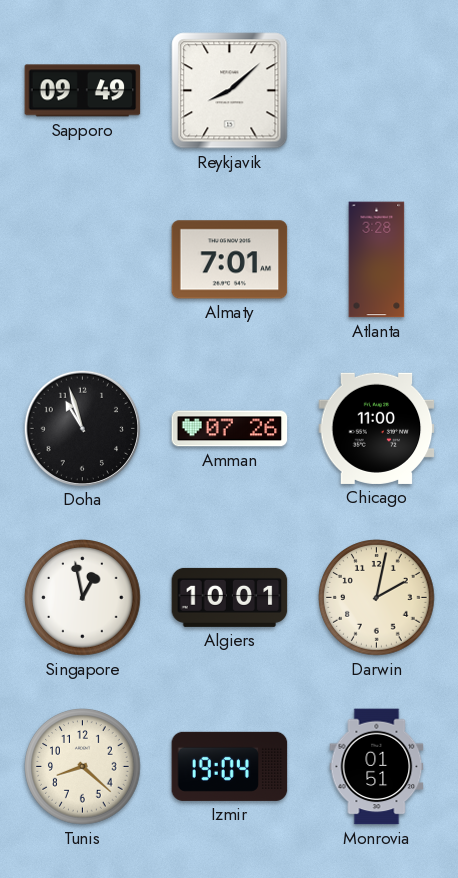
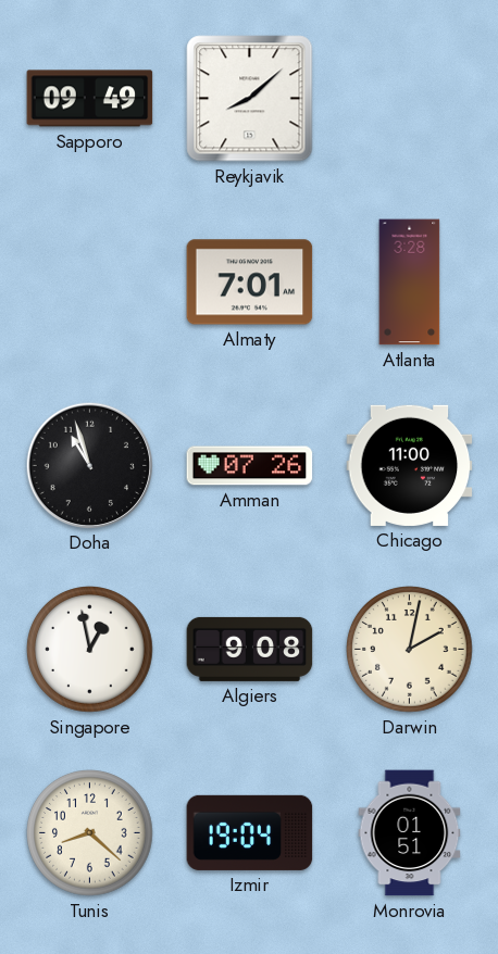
Algiers: 10:01 -> 9:08 (250, 649)
